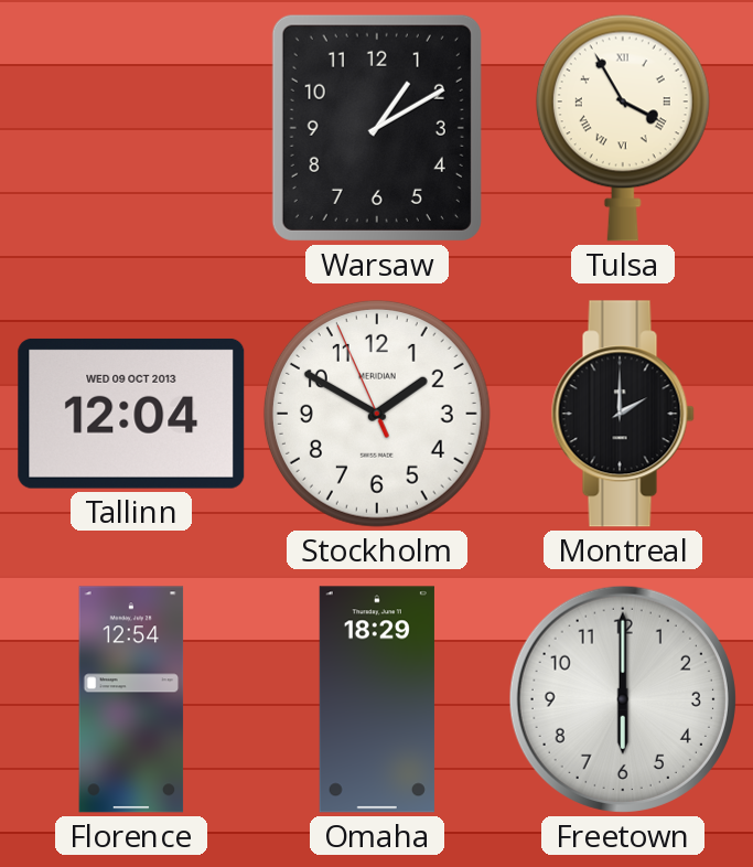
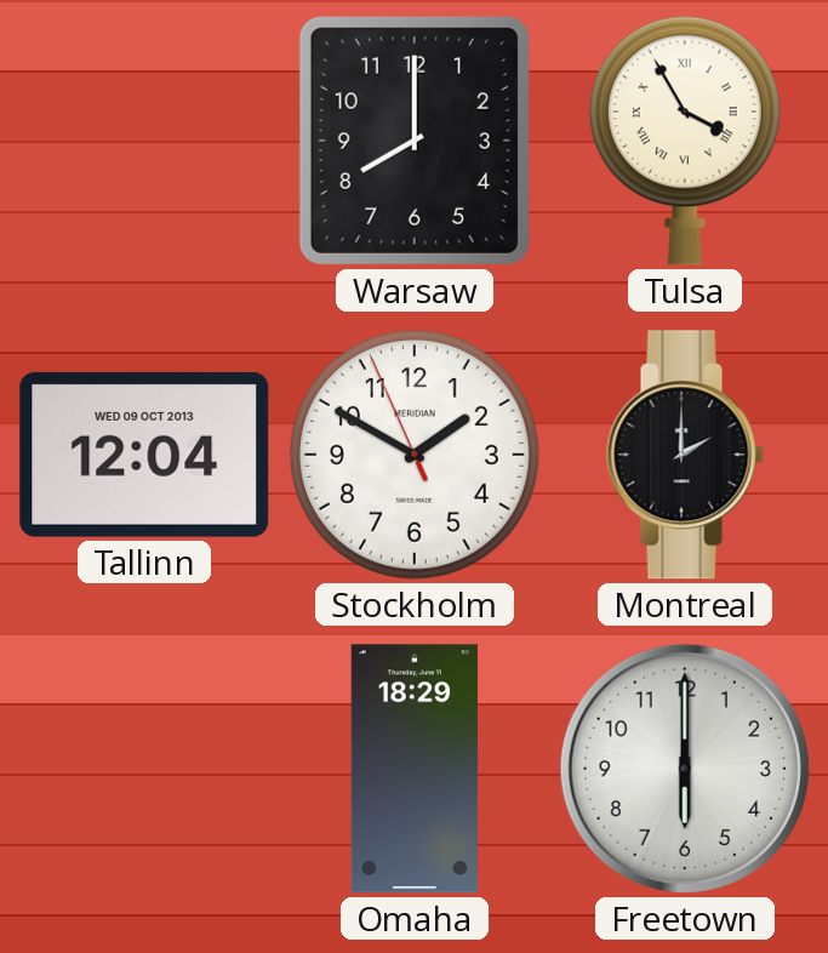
Warsaw: 1:10 -> 8:00 (415, 141)
Florence: 12:54 -> none (131, 699)
